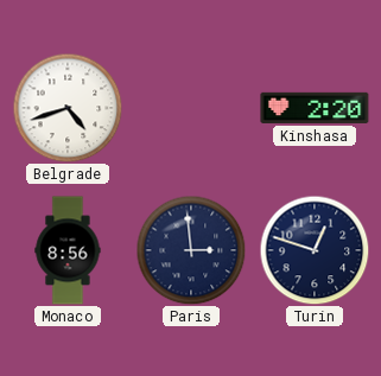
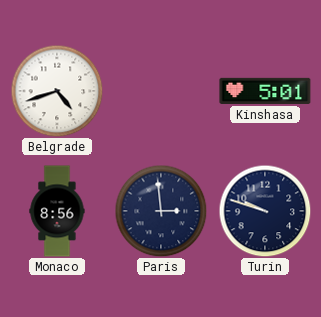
Kinshasa: 2:20 -> 5:01 (265, 91)
Turin: 12:48 -> 9:48 (265, 211)
